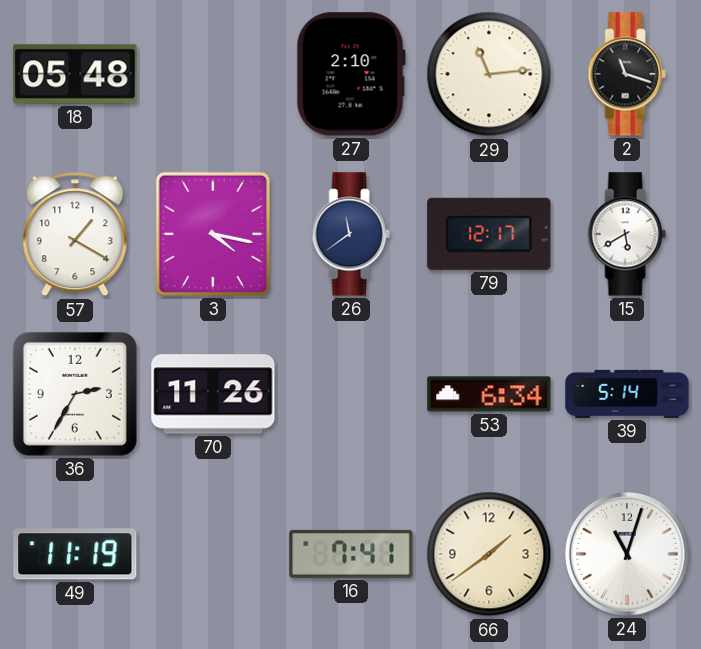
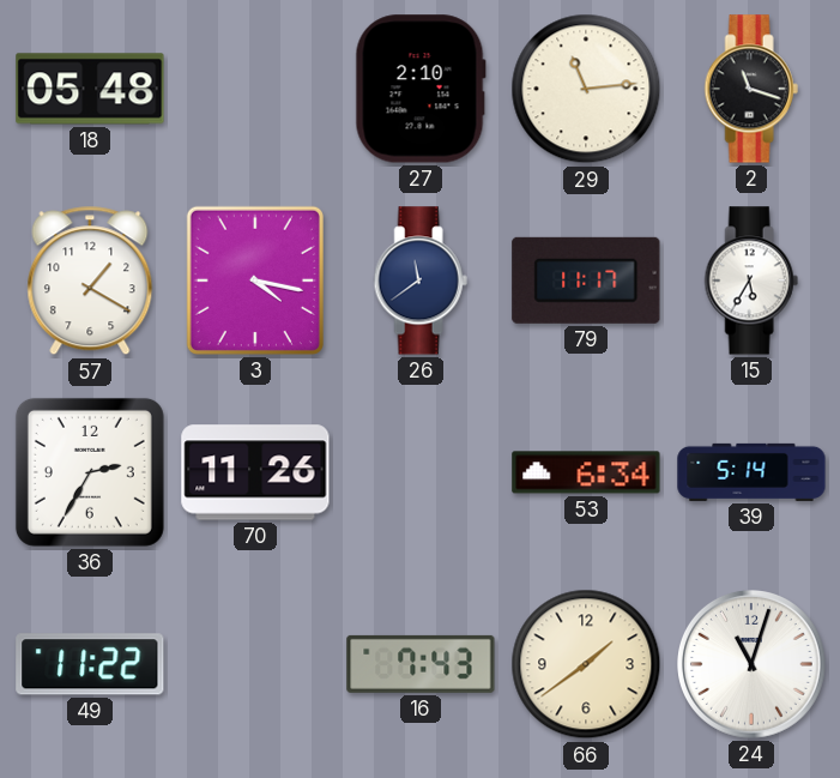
79: 12:17 -> 11:17 (586, 281)
15: 5:40 -> 5:35 (751, 281)
49: 11:19 -> 11:22 (90, 664)
16: 7:41 -> 7:43 (421, 664)
